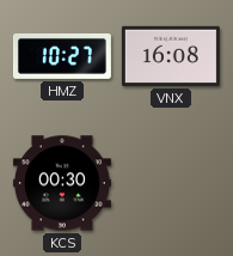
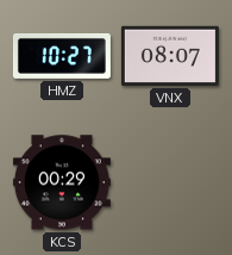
VNX: 16:08 -> 08:07 (170, 56)
KCS: 00:30 -> 00:29 (62, 182)
